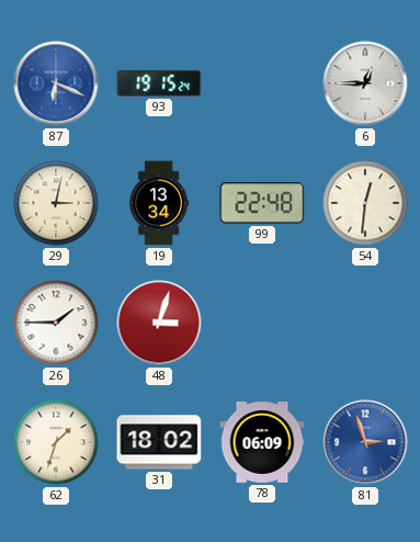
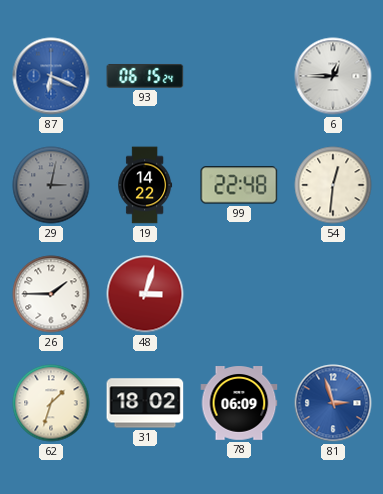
93: 19:15 -> 06:15 (145, 76)
29 dial: cream -> grey (51, 185)
19: 13:34 -> 14:22 (145, 185)
